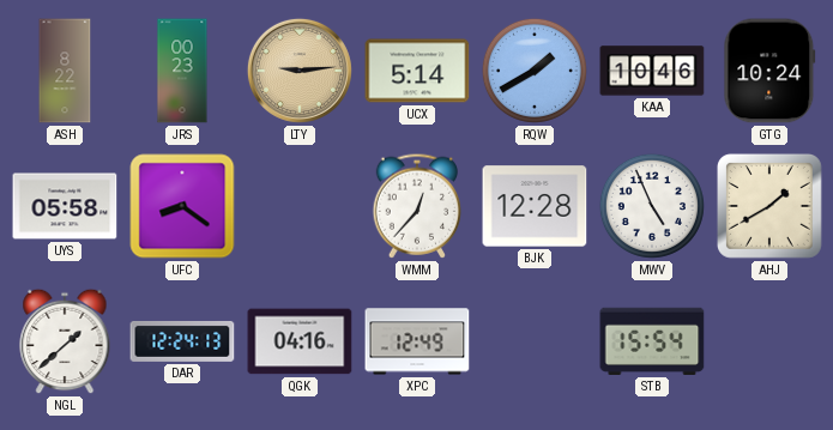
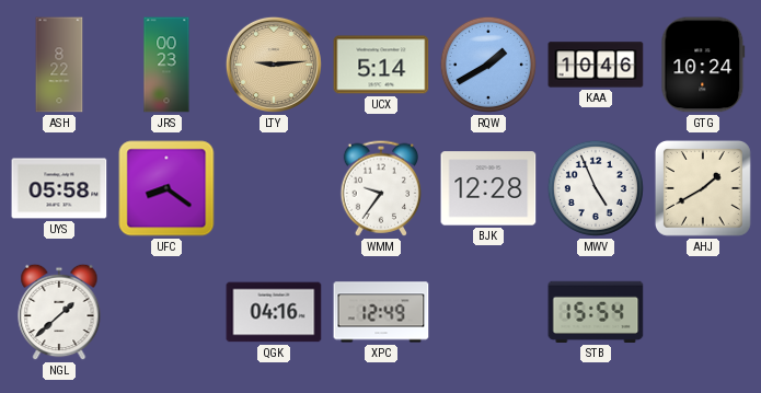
WMM: 12:37 -> 9:36 (381, 188)
DAR: 12:24 -> none (182, 341)
